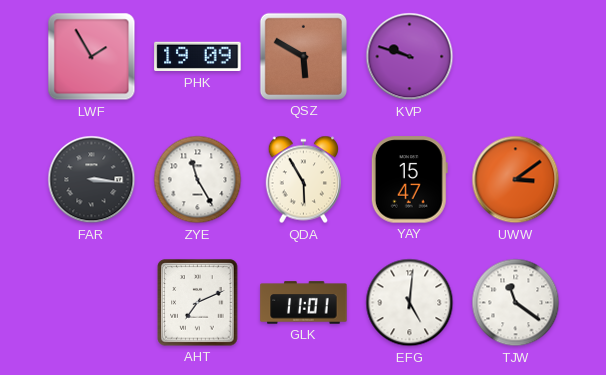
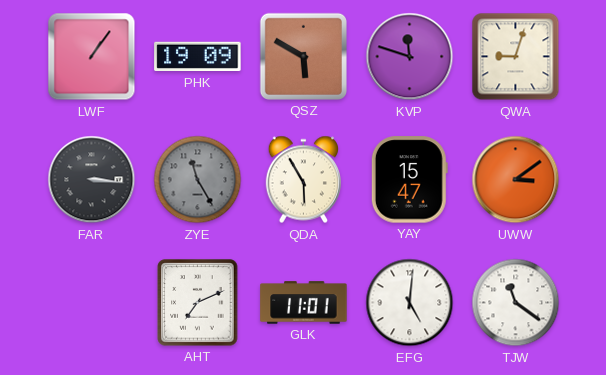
LWF: 1:55 -> 1:06 (92, 57)
KVP: 9:48 -> 11:48 (410, 57)
QWA: none -> 9:03 (516, 57)
ZYE dial: white -> grey (198, 180)
